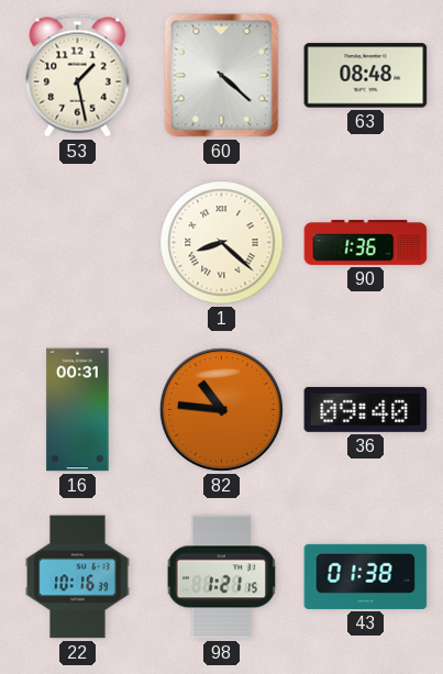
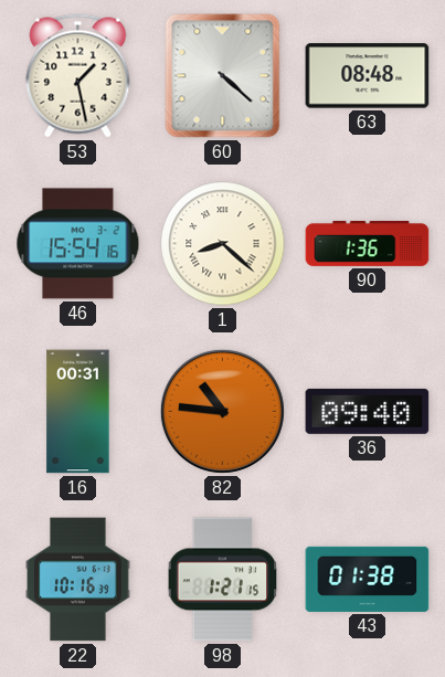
46: none -> 15:54 (78, 244)
